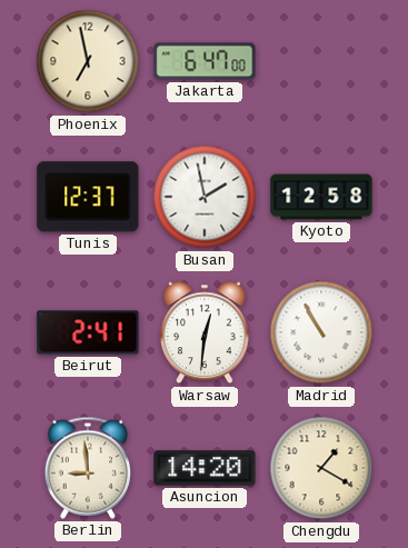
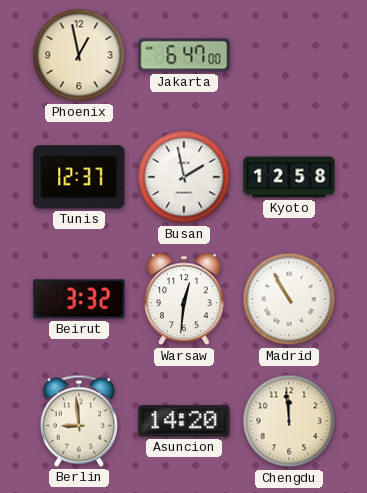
Phoenix: 6:58 -> 12:58 (79, 55)
Beirut: 2:41 -> 3:32 (79, 299)
Chengdu: 1:20 -> 11:59 (289, 421)
